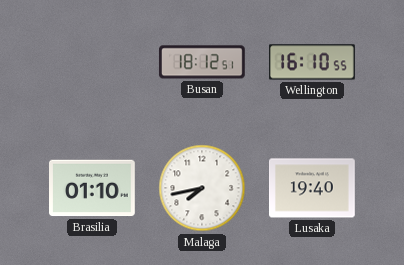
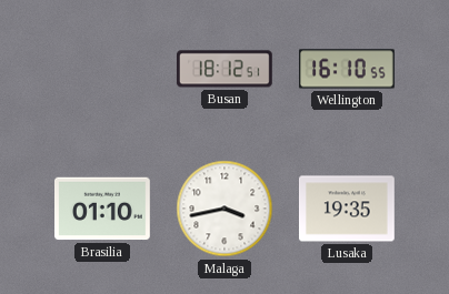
Malaga: 7:43 -> 3:43 (225, 209)
Lusaka: 19:40 -> 19:35 (348, 209)
